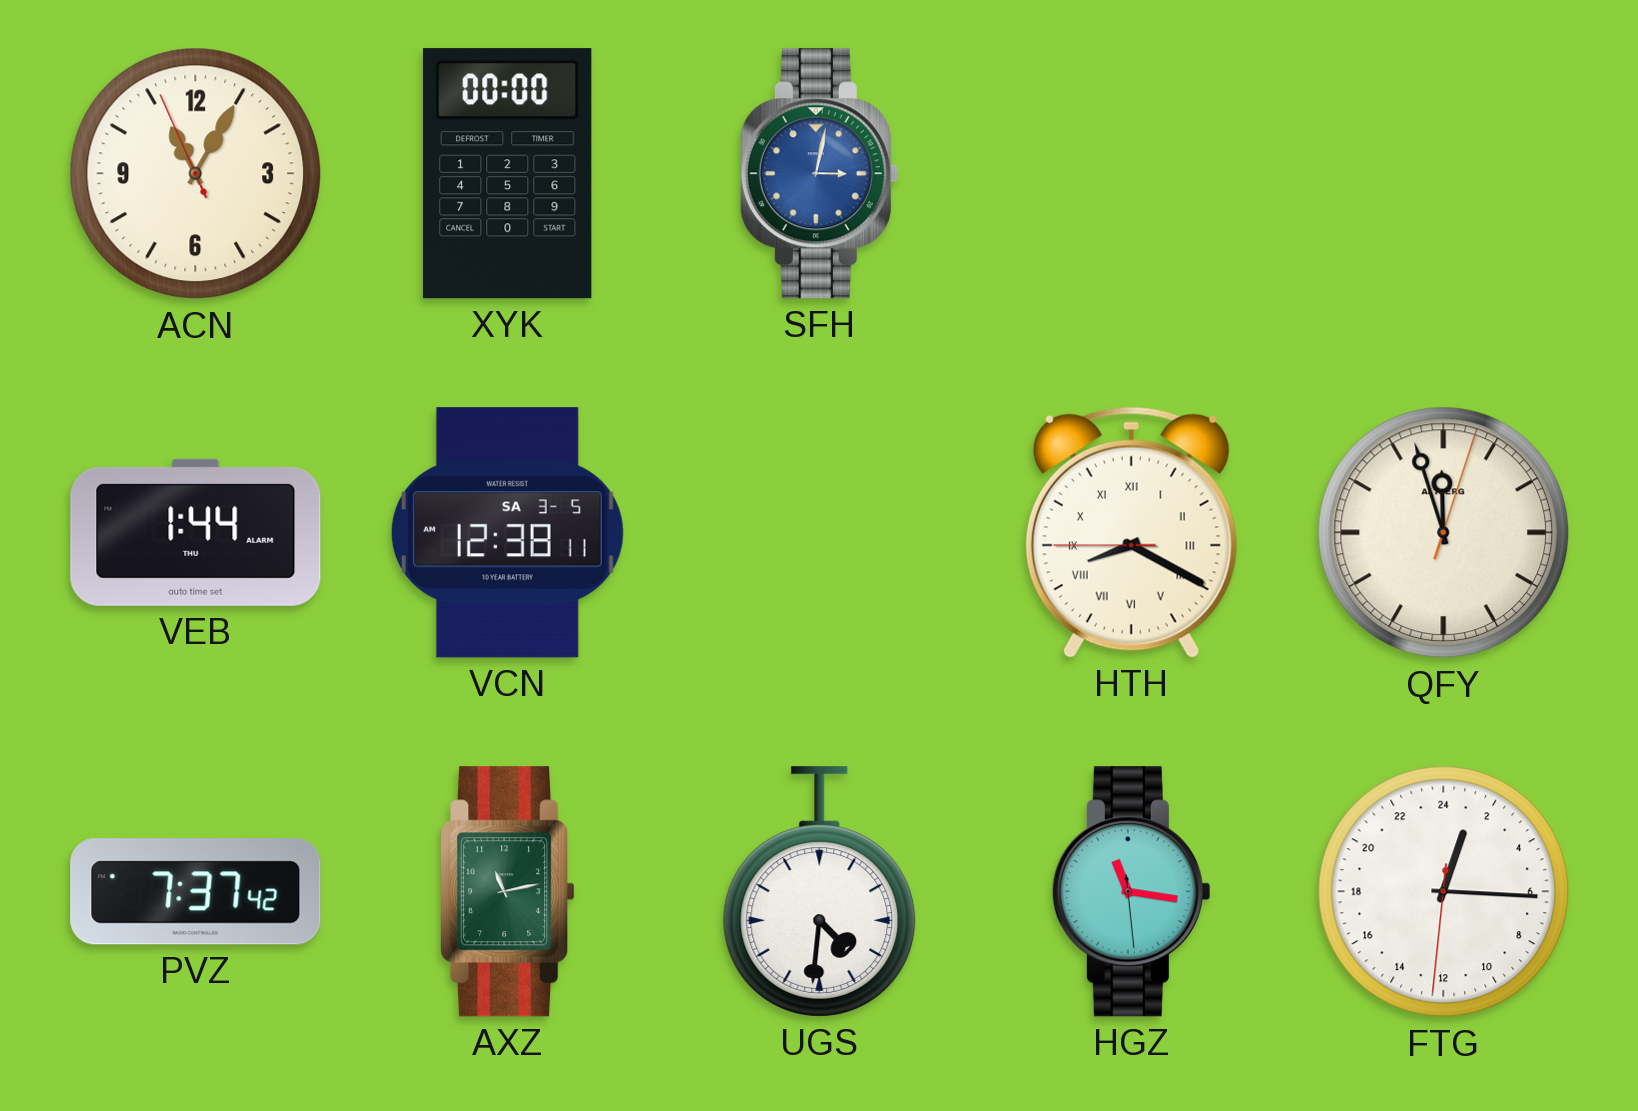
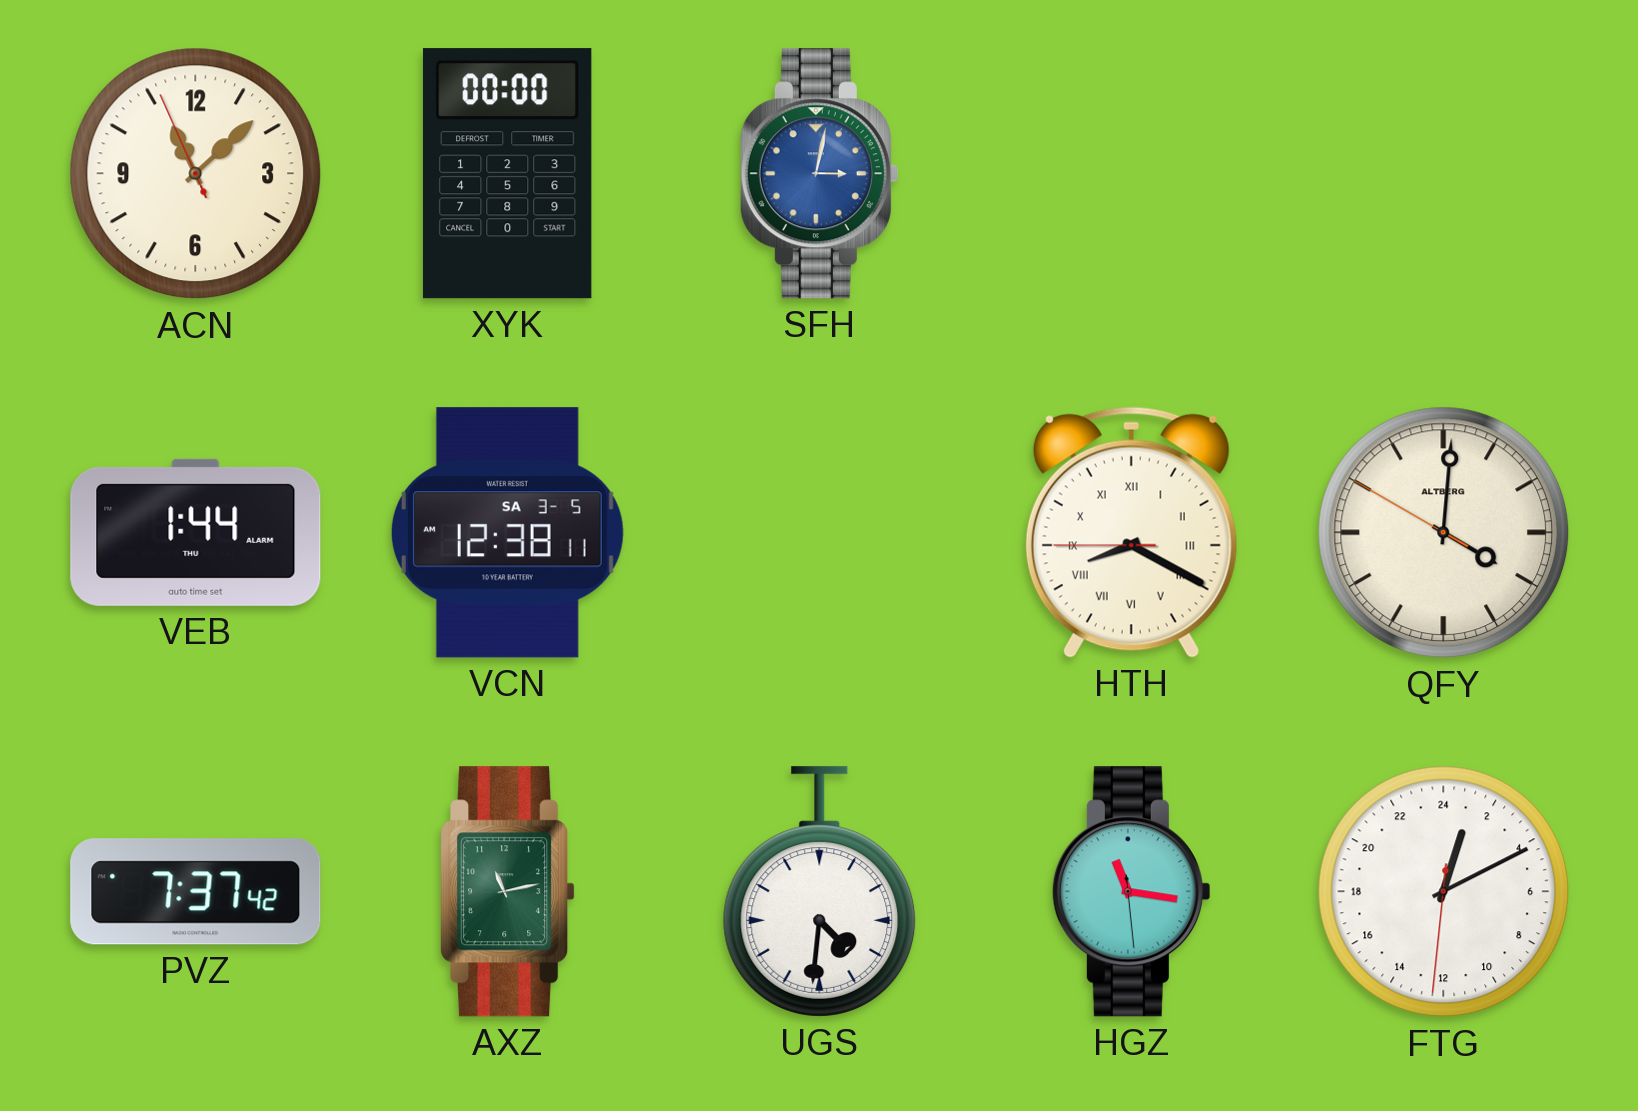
ACN: 11:04 -> 11:07 (196, 174)
QFY: 11:57 -> 4:00 (1444, 533)
FTG: 1:15 -> 1:10 (1444, 892)
